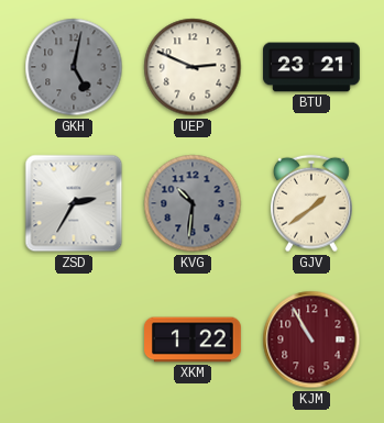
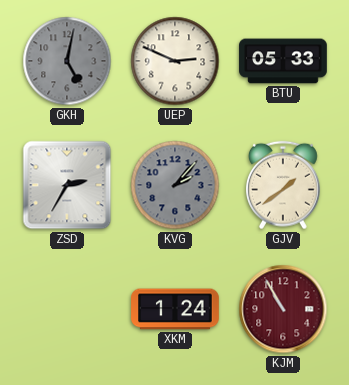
BTU: 23:21 -> 05:33 (283, 61)
KVG: 10:31 -> 2:07 (175, 185)
XKM: 1:22 -> 1:24 (175, 309)
